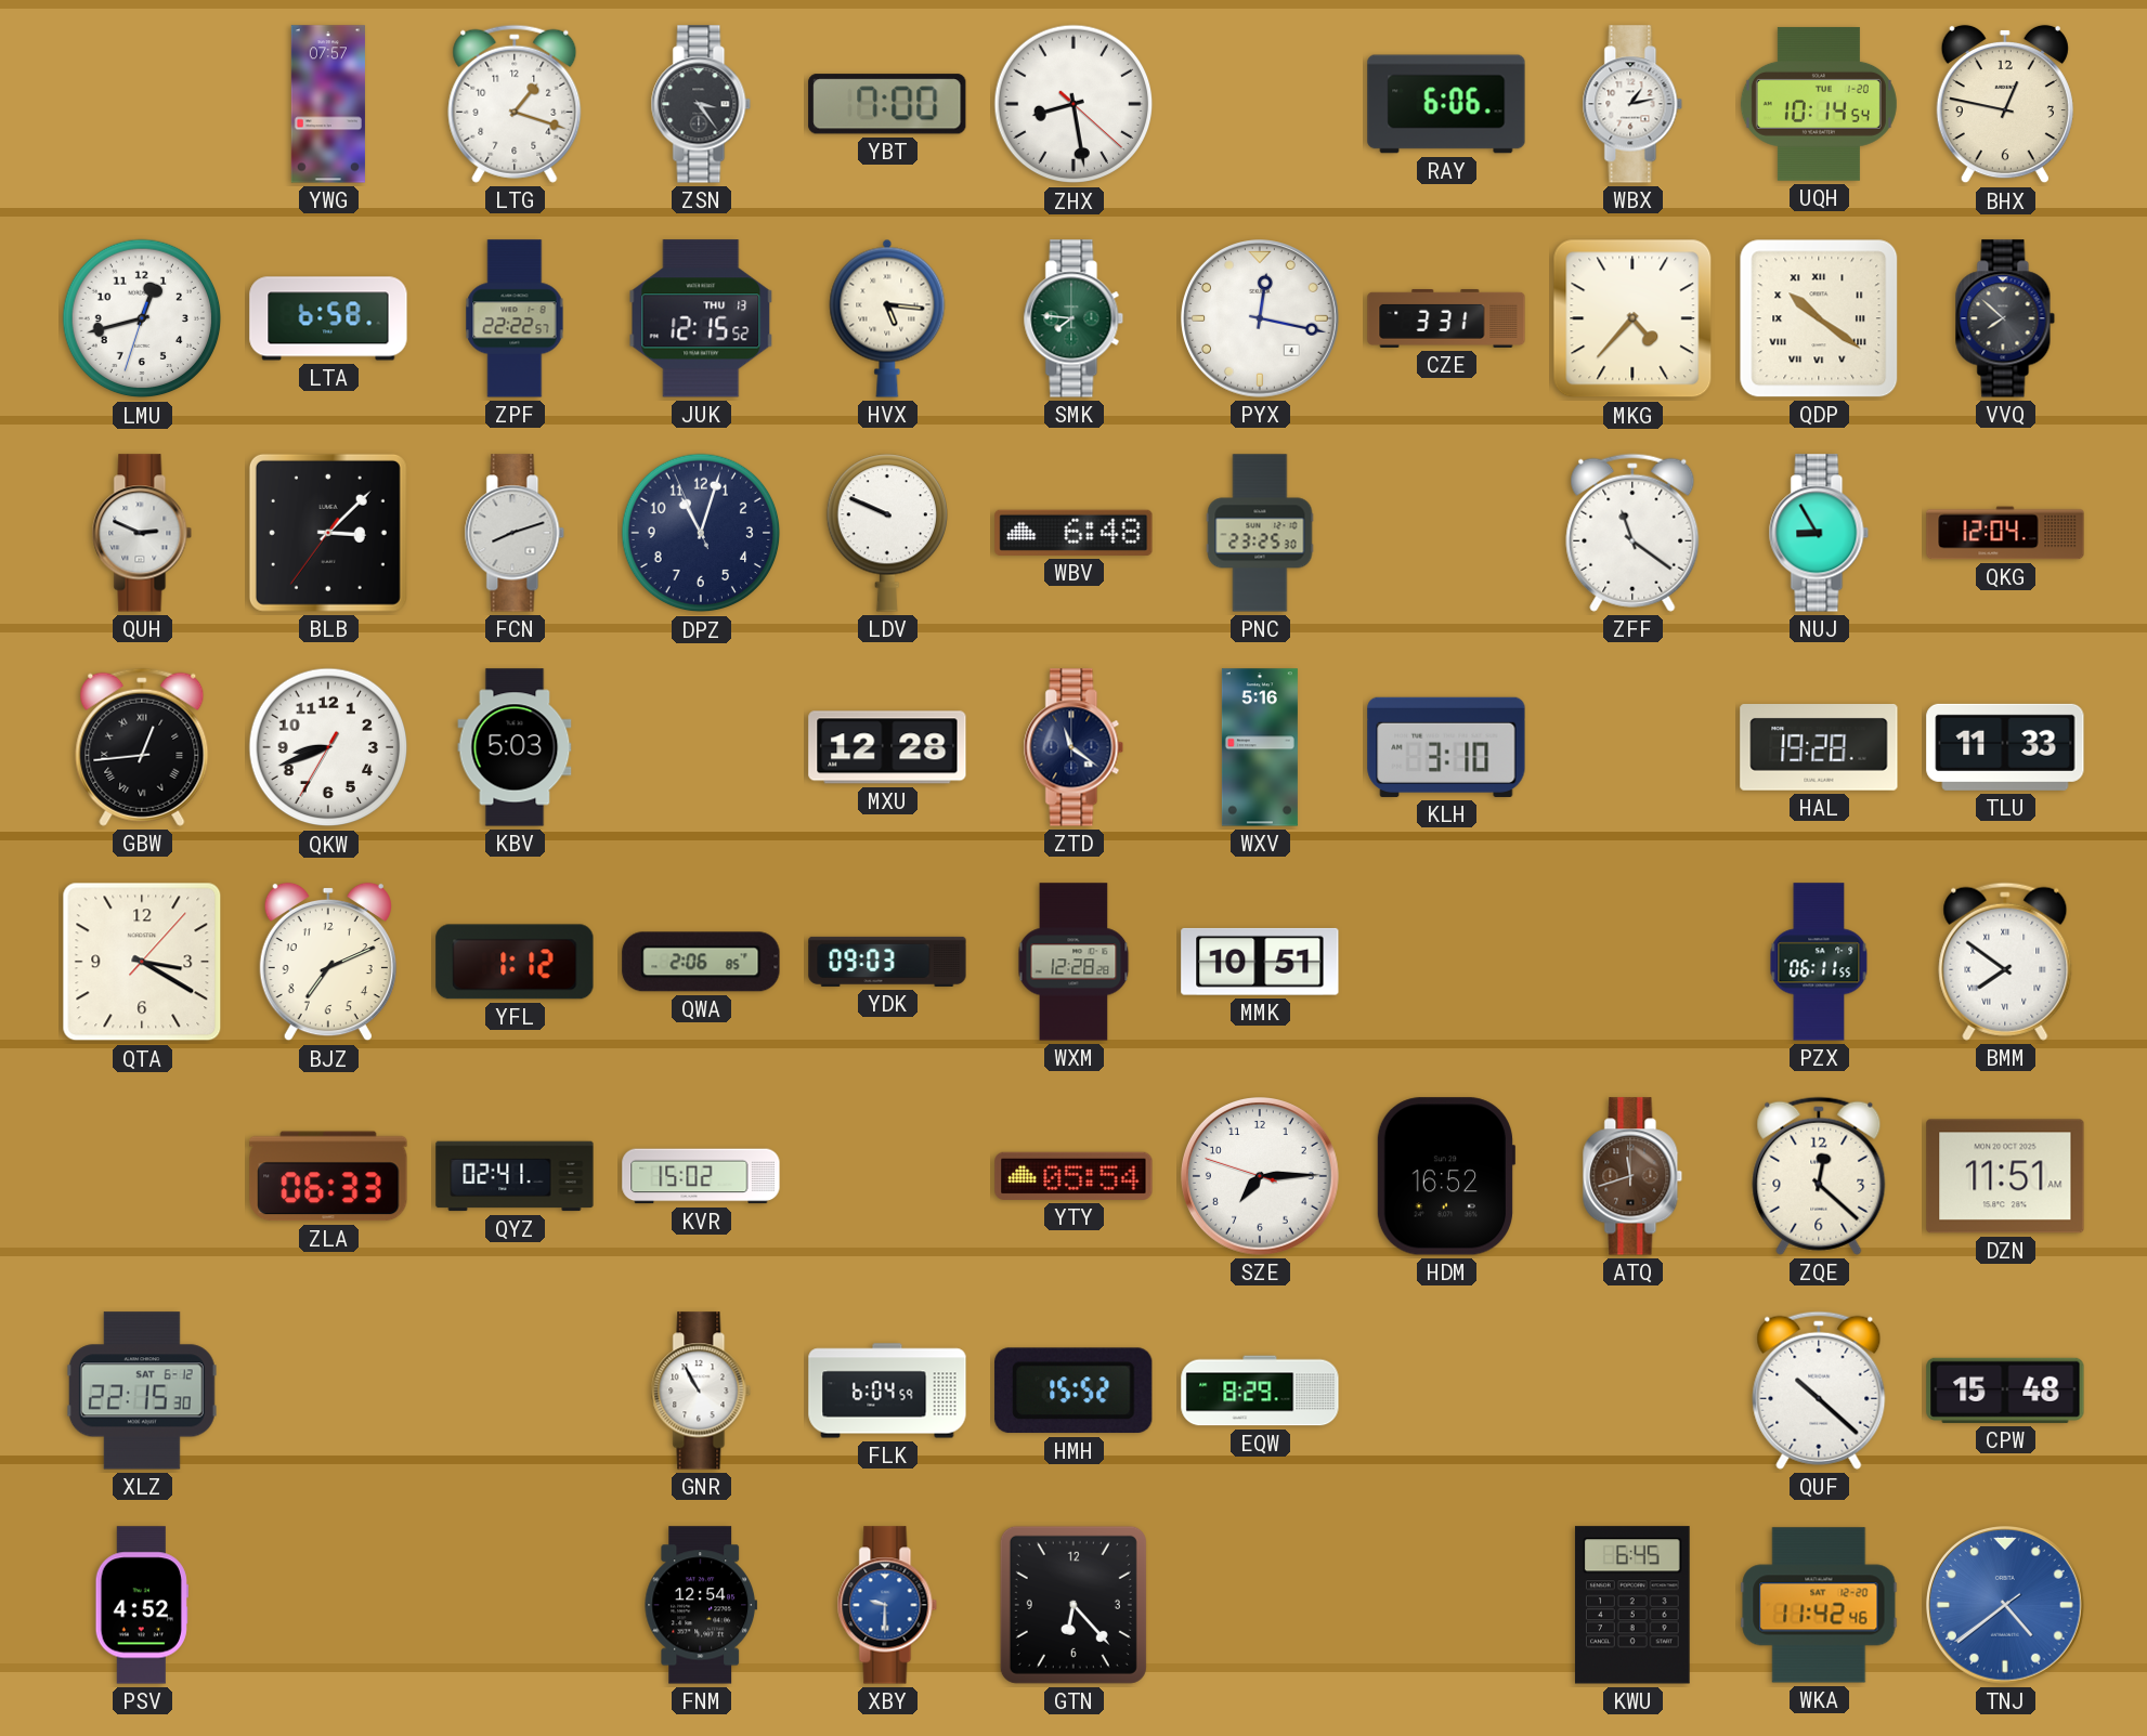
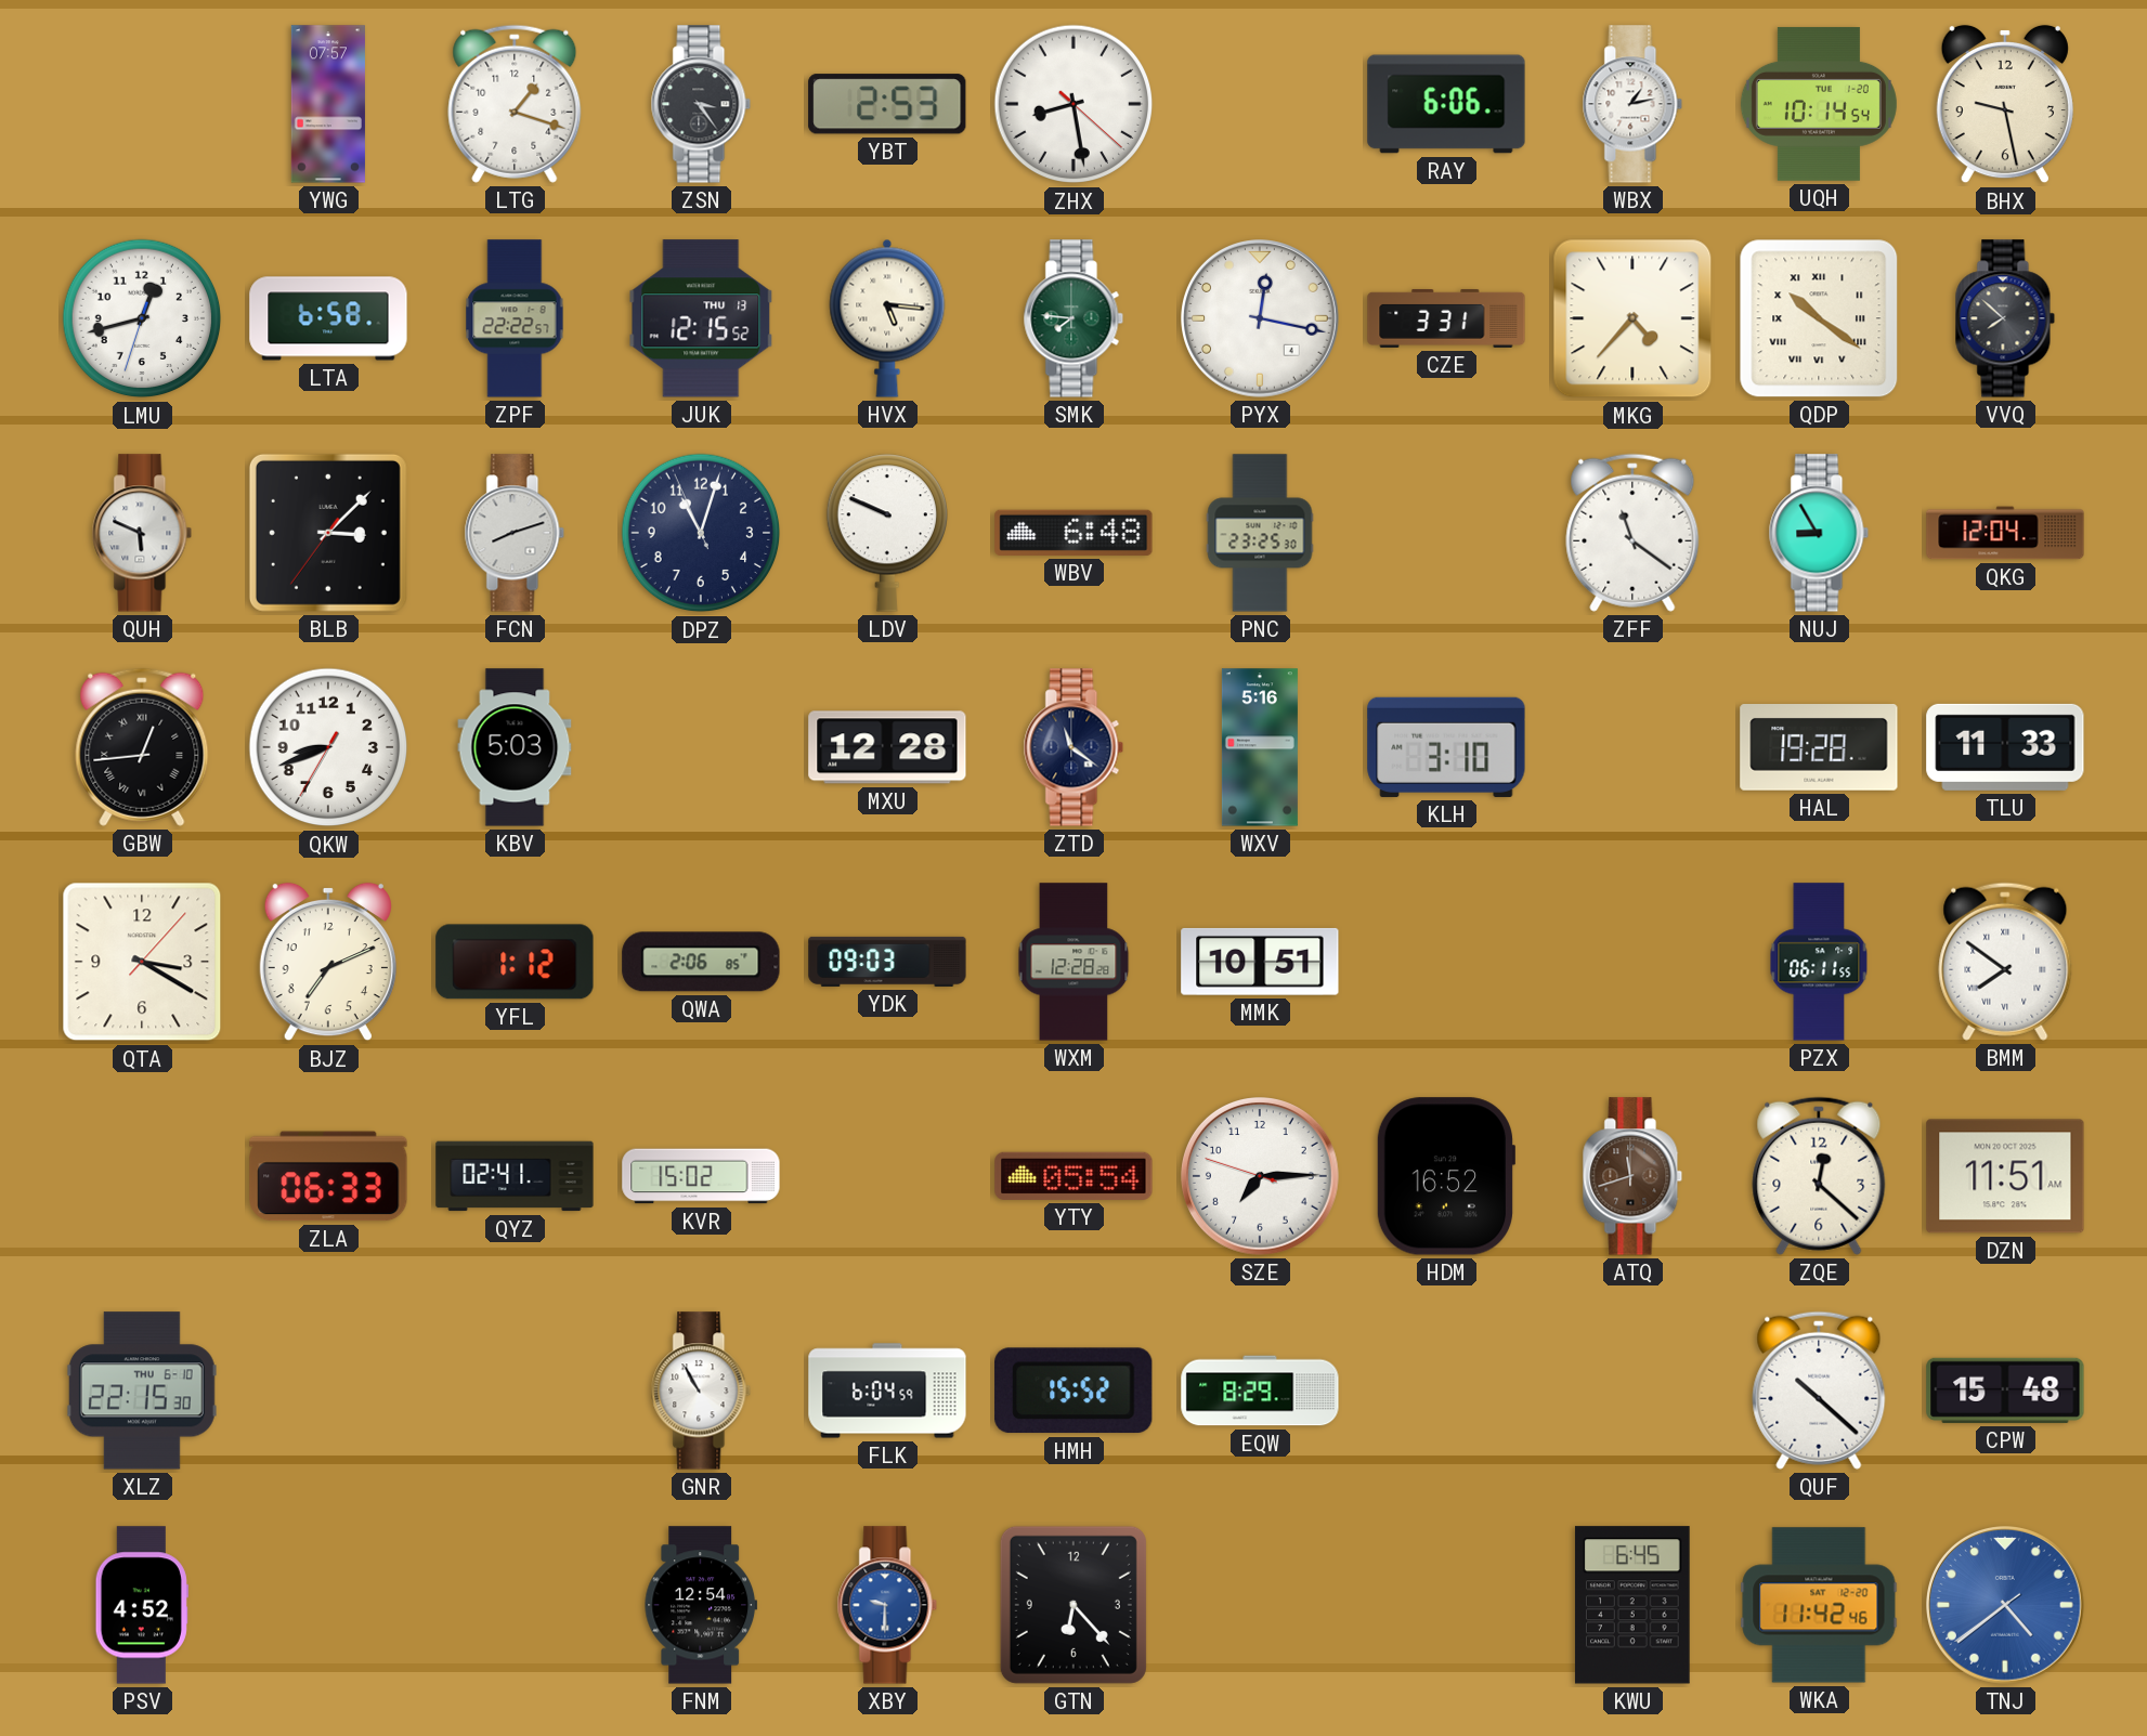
YBT: 7:00 -> 2:53 (887, 104)
BHX: 12:47 -> 9:28 (2005, 104)
QUH: 2:49 -> 5:49 (142, 533)
XLZ date: SAT 6-12 -> THU 6-10 (142, 1391)
